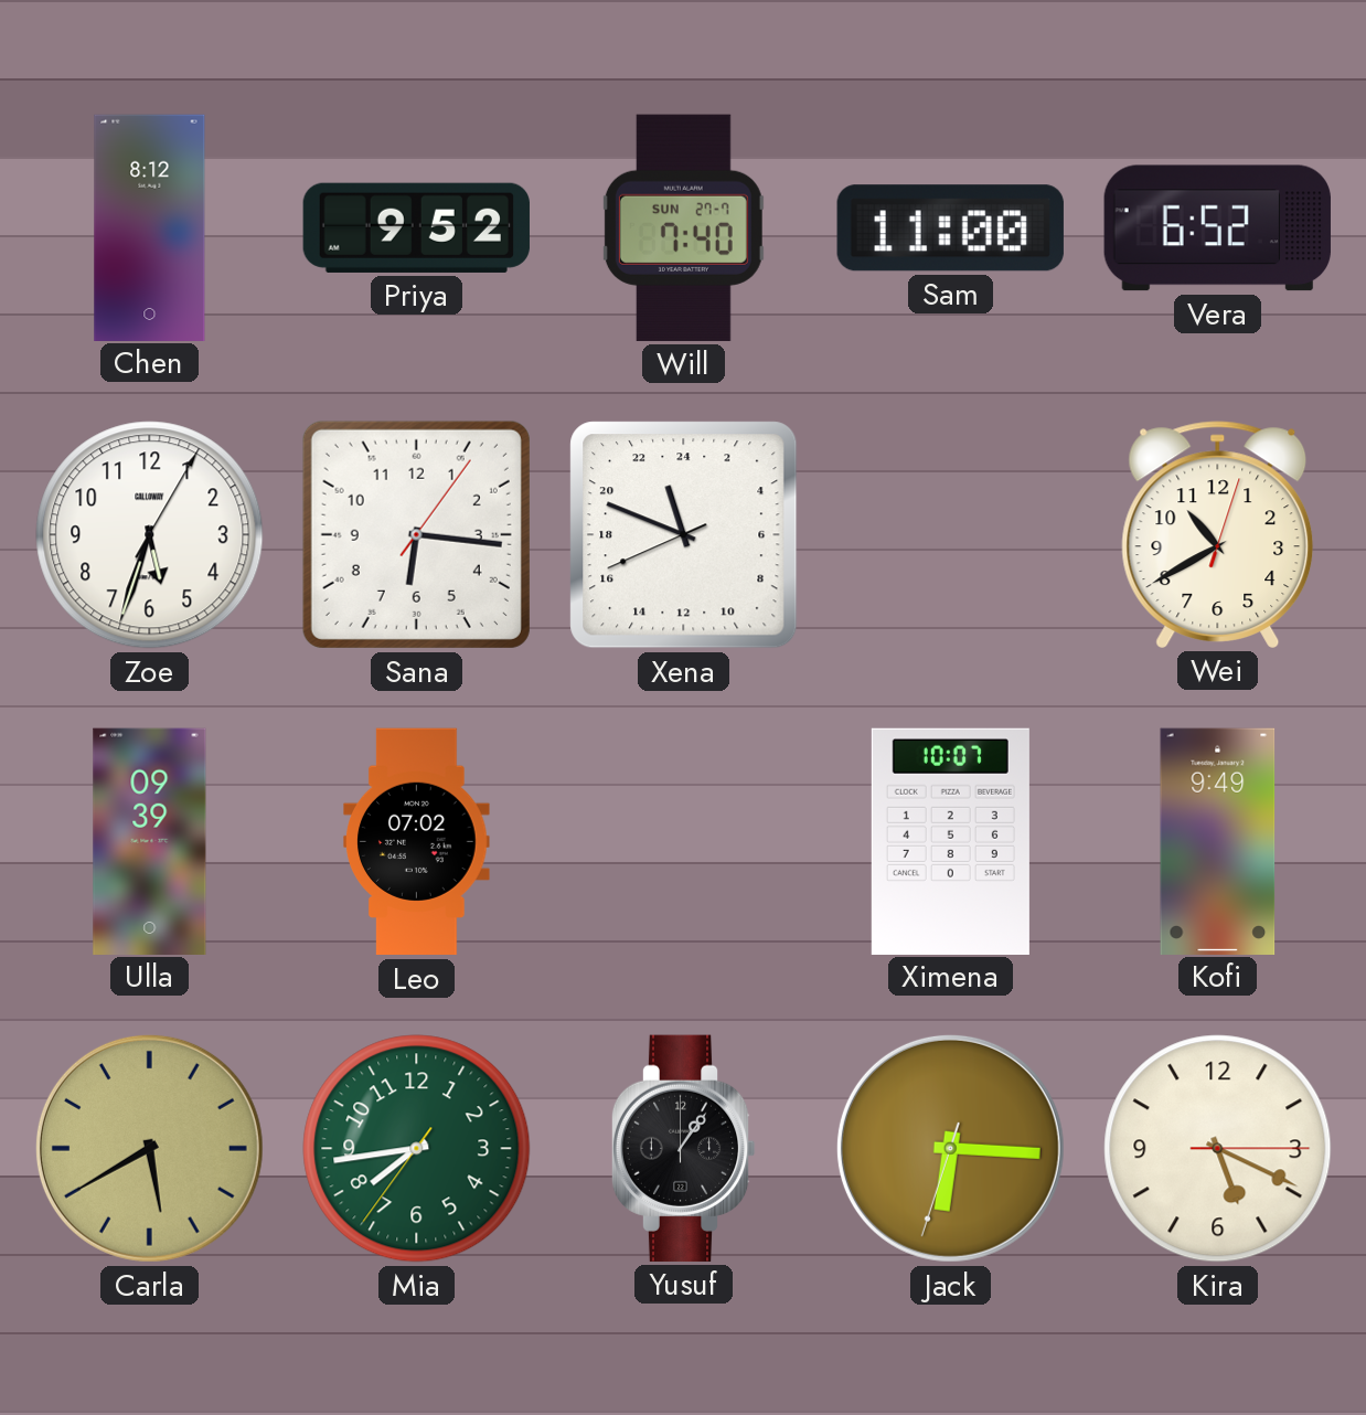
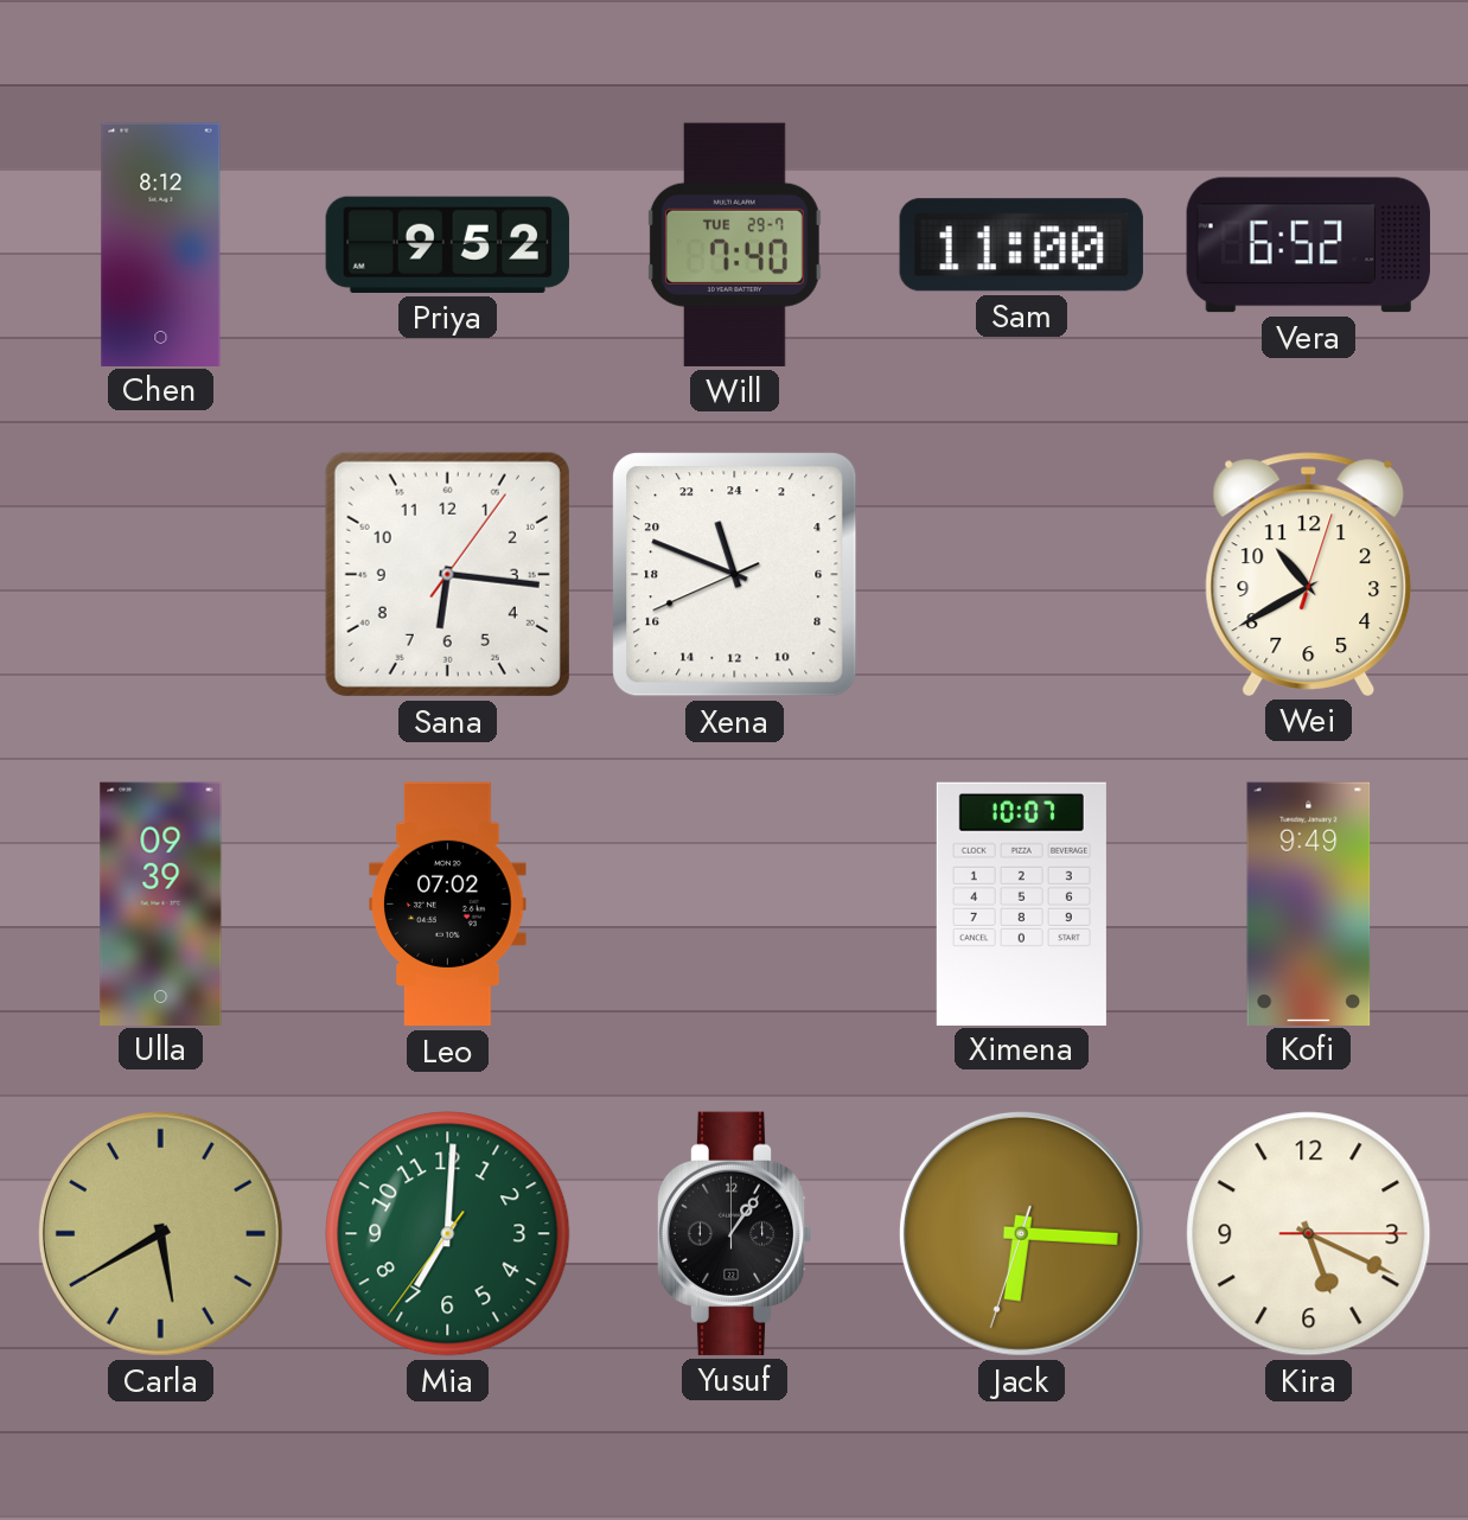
Will date: SUN 27-7 -> TUE 29-7 (734, 244)
Zoe: 5:33 -> none (150, 535)
Mia: 7:43 -> 7:00 (448, 1234)
